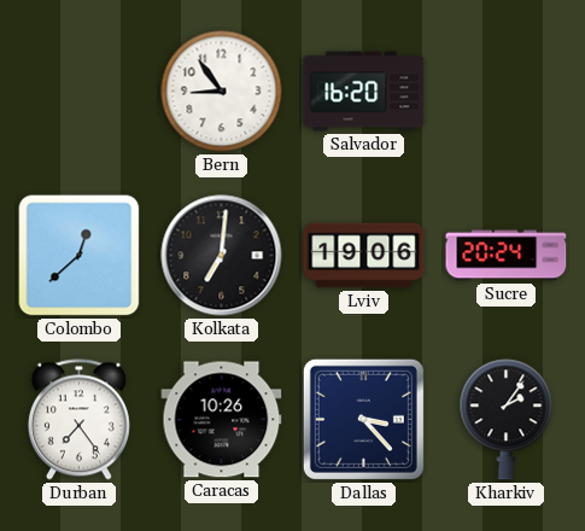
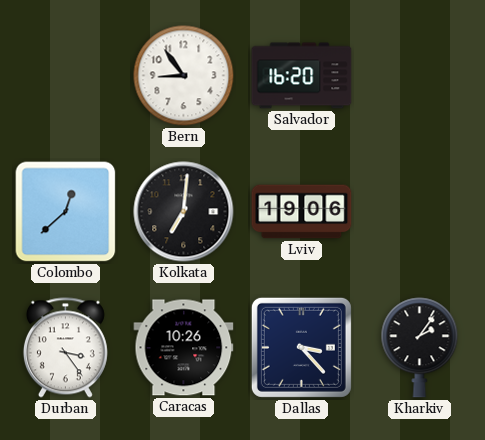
Sucre: 20:24 -> none (507, 256)
Durban: 7:24 -> 3:24 (65, 348)
